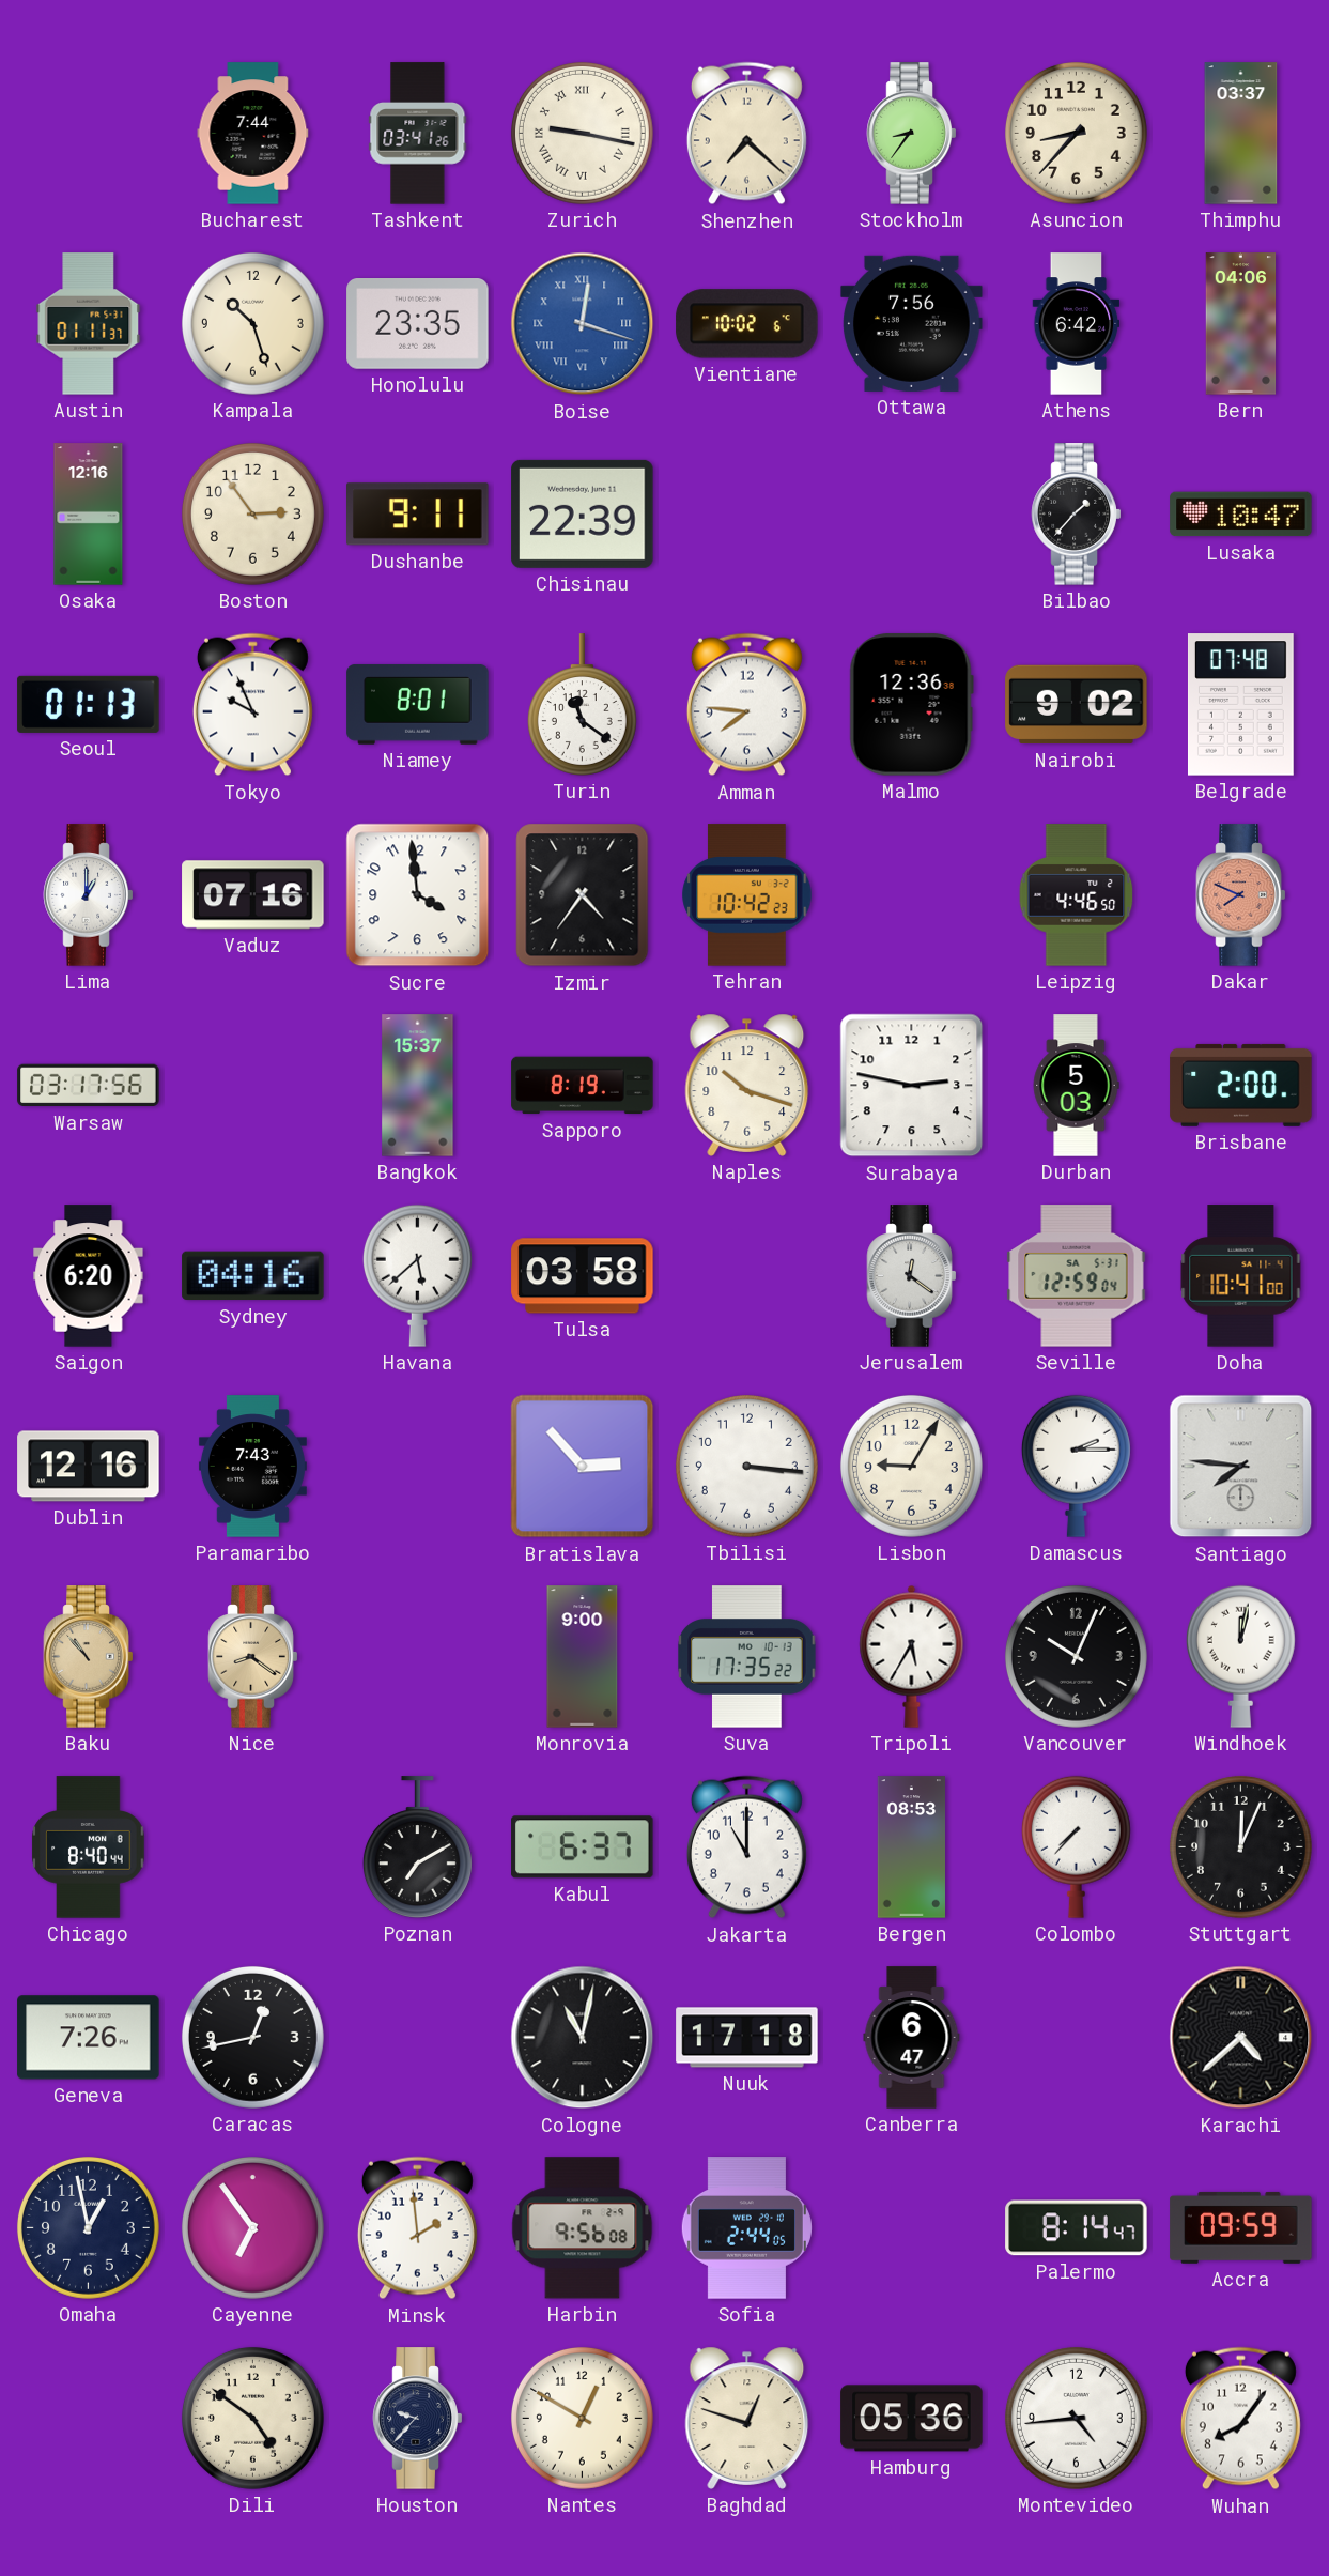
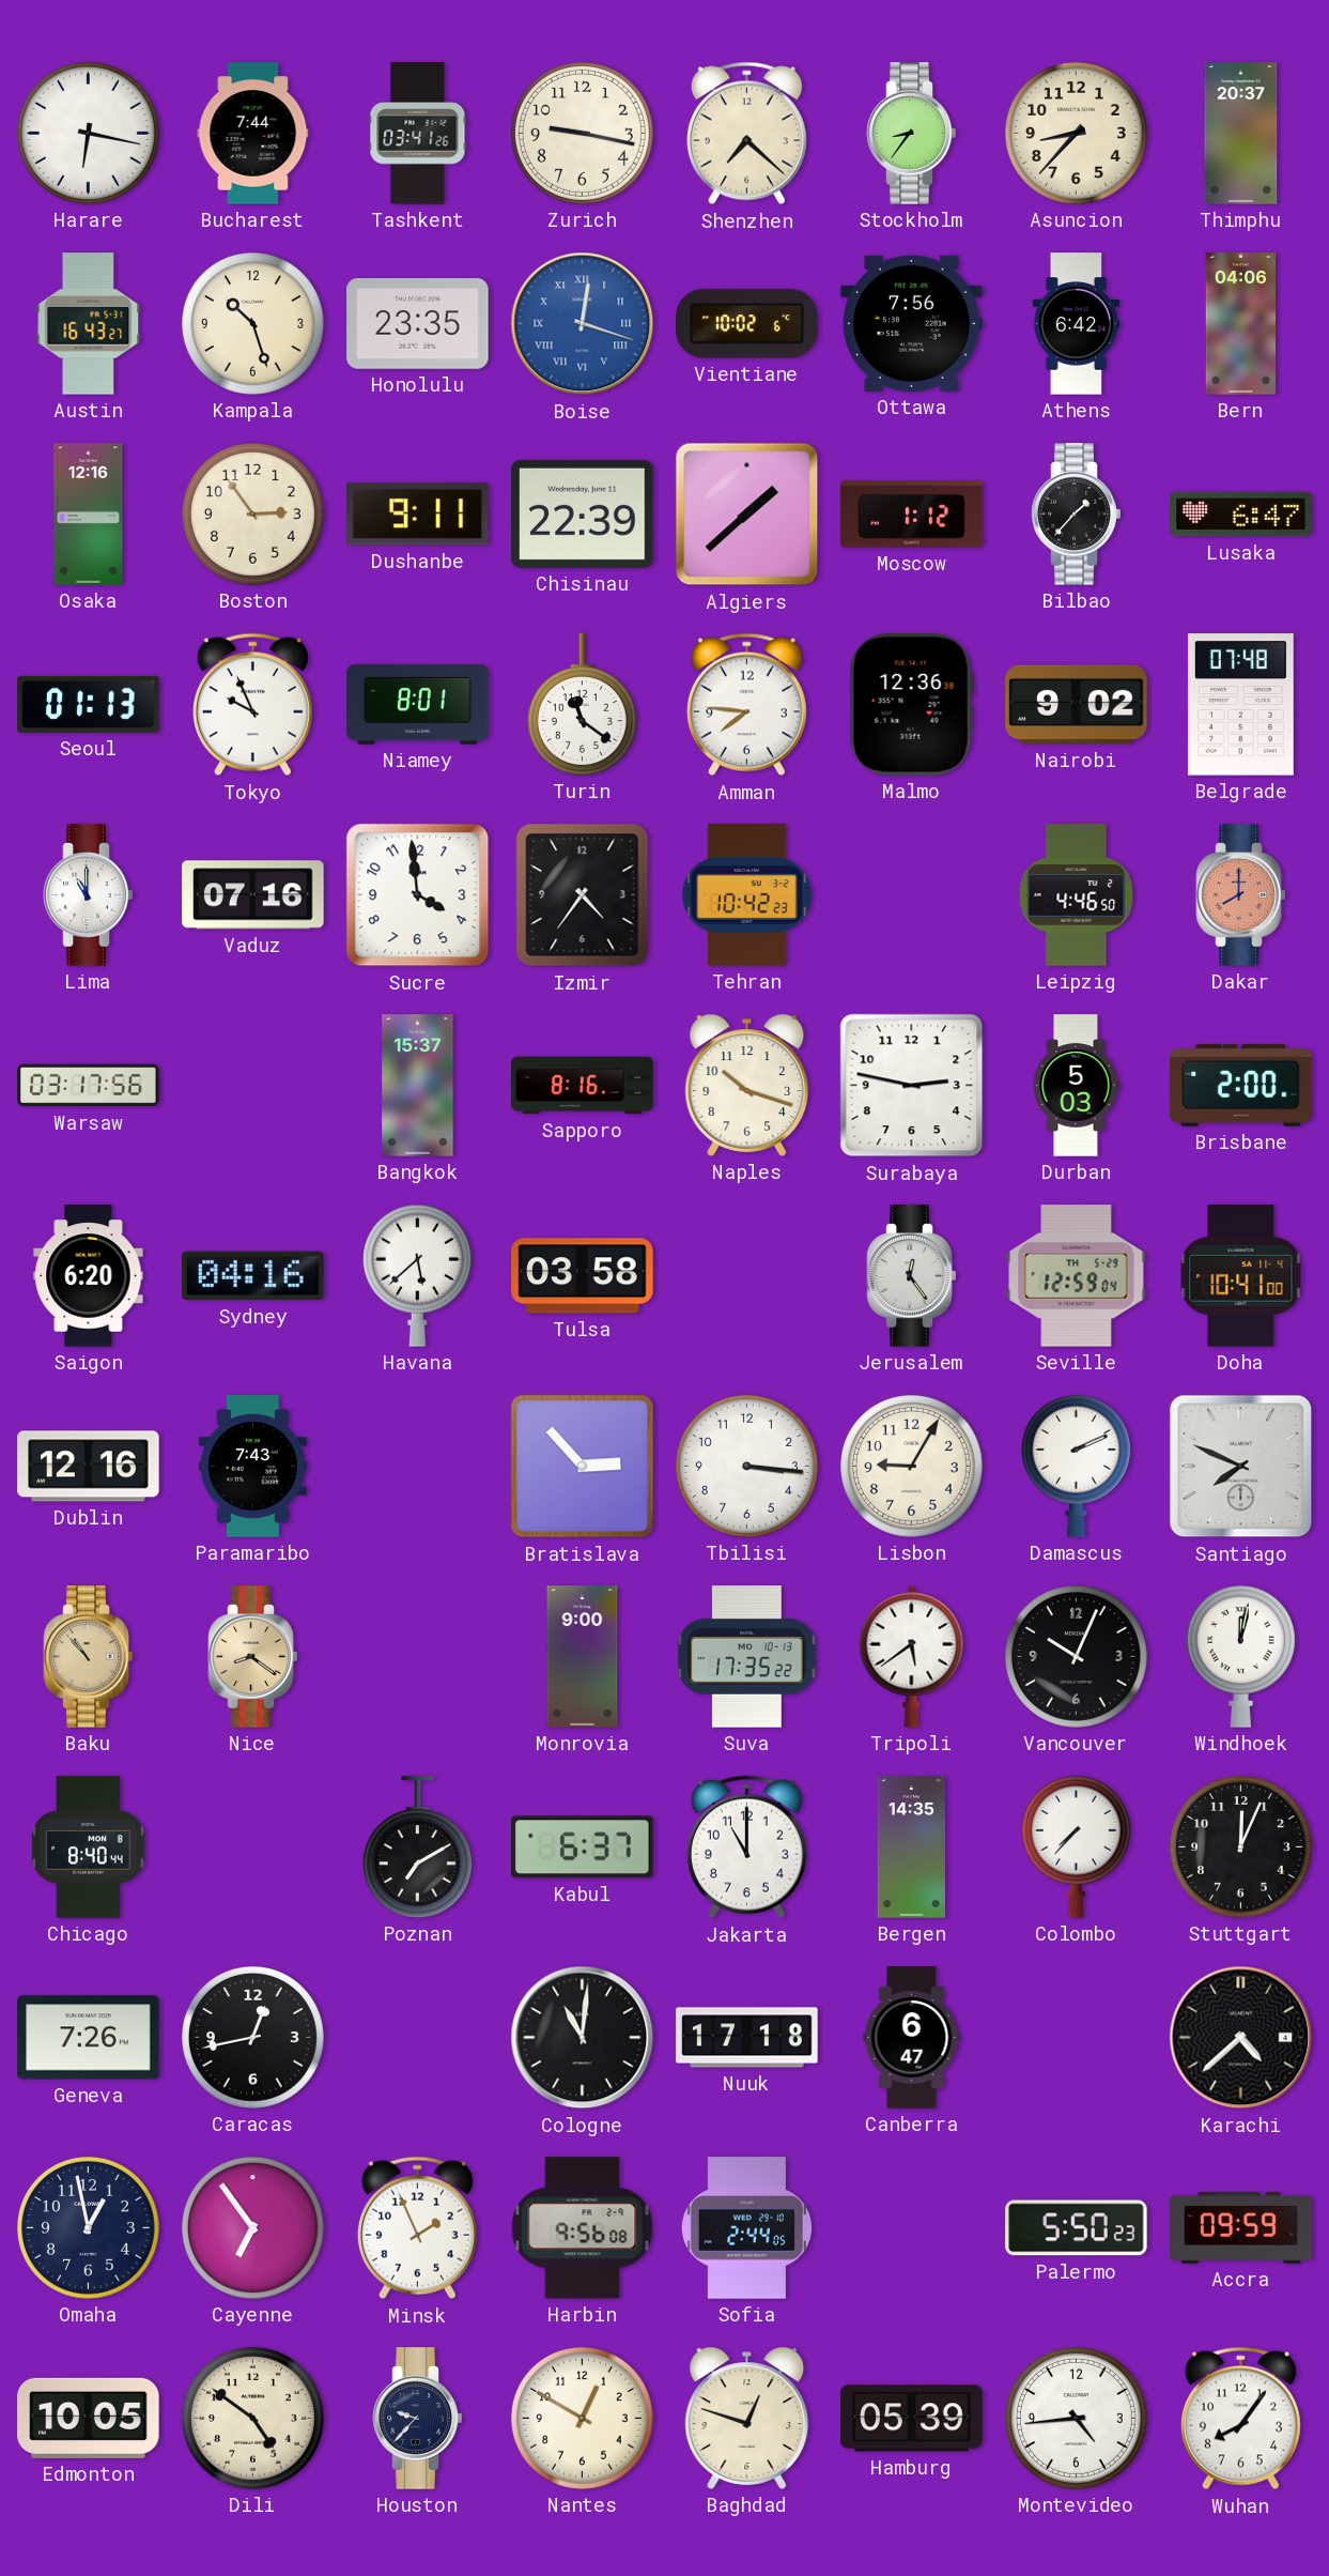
Harare: none -> 6:17 (88, 133)
Zurich numerals: Roman -> Arabic (582, 133)
Thimphu: 03:37 -> 20:37 (1241, 134)
Austin: 01:11 -> 16:43 (89, 324)
Algiers: none -> 1:38 (747, 515)
Moscow: none -> 1:12 (912, 513)
Lusaka: 10:47 -> 6:47 (1241, 515)
Lima: 1:00 -> 11:00 (89, 895)
Dakar: 7:49 -> 8:00 (1241, 895)
Sapporo: 8:19 -> 8:16 (583, 1086)
Jerusalem: 12:21 -> 12:24 (912, 1276)
Seville date: SA 5-31 -> TH 5-29 (1077, 1276)
Damascus: 2:15 -> 2:11 (1076, 1466)
Santiago: 7:46 -> 7:49 (1241, 1467)
Tripoli: 5:35 -> 5:39 (912, 1656)
Bergen: 08:53 -> 14:35 (911, 1847)
Cologne: 11:02 -> 11:01 (583, 2038)
Minsk: 1:59 -> 1:56 (417, 2228)
Palermo: 8:14 -> 5:50 (1077, 2228)
Edmonton: none -> 10:05 (89, 2418)
Hamburg: 05:36 -> 05:39 (912, 2419)
